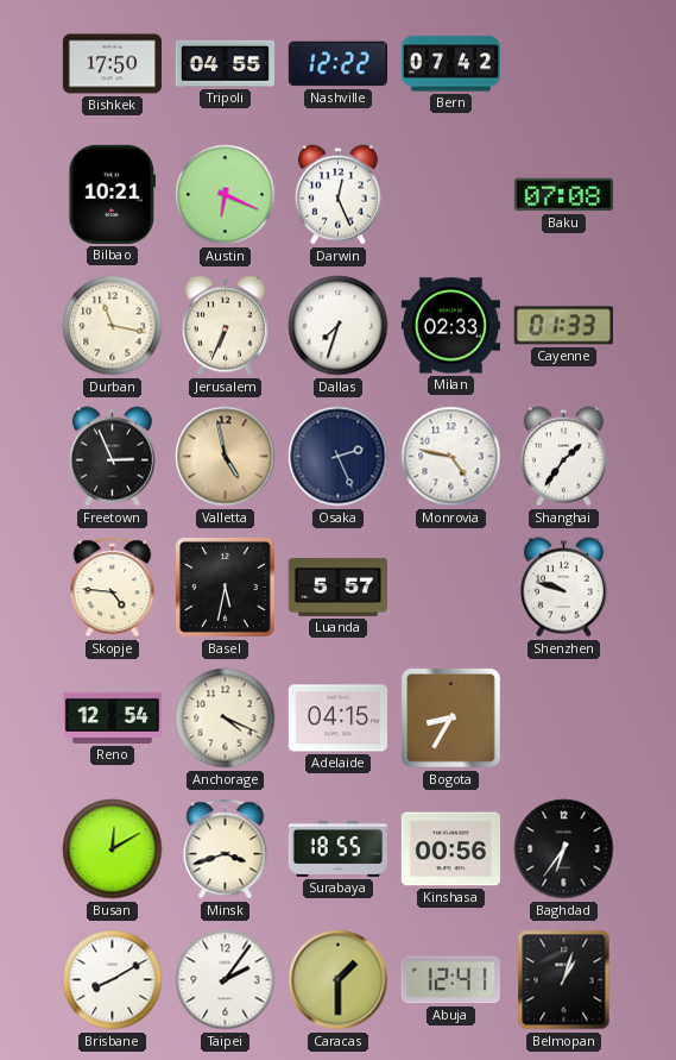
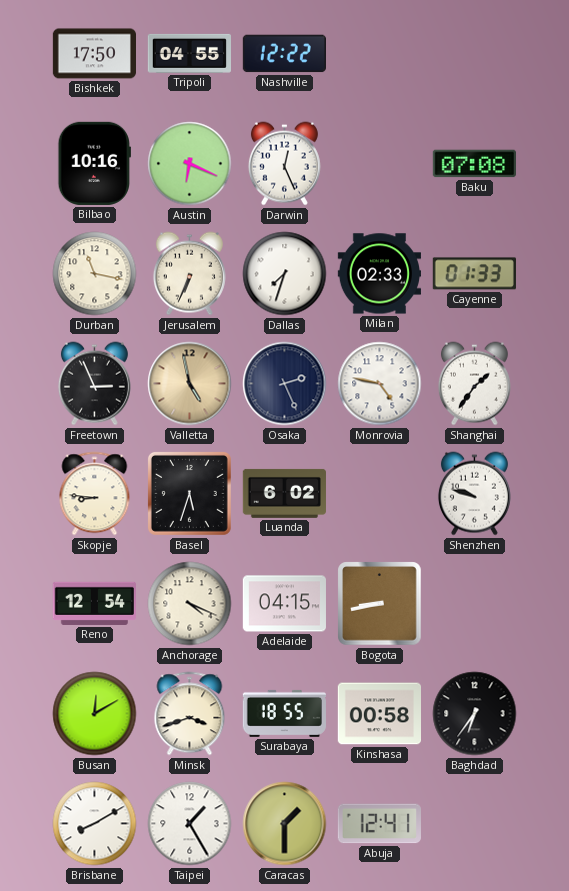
Bern: 07:42 -> none (450, 64)
Bilbao: 10:21 -> 10:16 (94, 163)
Skopje: 4:46 -> 8:46 (95, 494)
Basel: 5:32 -> 5:33 (189, 493)
Luanda: 5:57 -> 6:02 (284, 493)
Bogota: 8:35 -> 8:43 (380, 604)
Kinshasa: 00:56 -> 00:58 (379, 714)
Taipei: 2:06 -> 1:25 (190, 824)
Belmopan: 1:03 -> none (564, 980)
